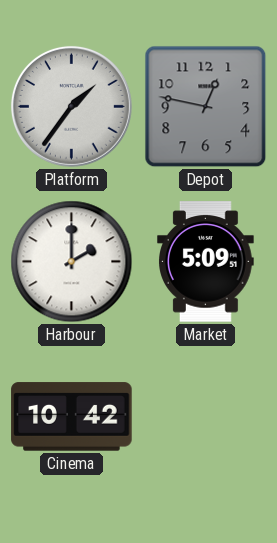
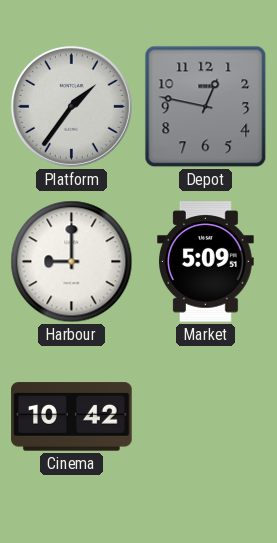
Harbour: 2:00 -> 9:00 (72, 262)
